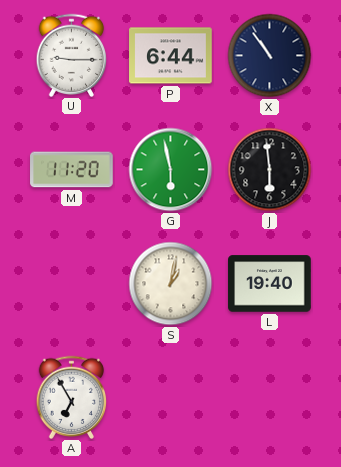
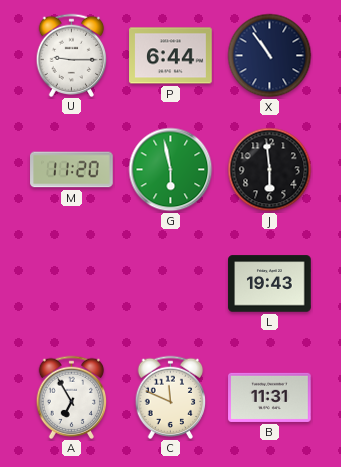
S: 1:02 -> none (171, 284)
L: 19:40 -> 19:43 (270, 284)
C: none -> 11:49 (171, 397)
B: none -> 11:31 (270, 397)
